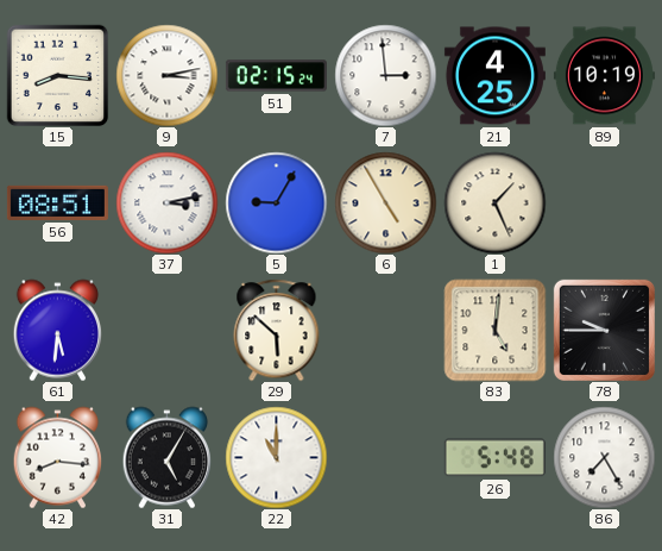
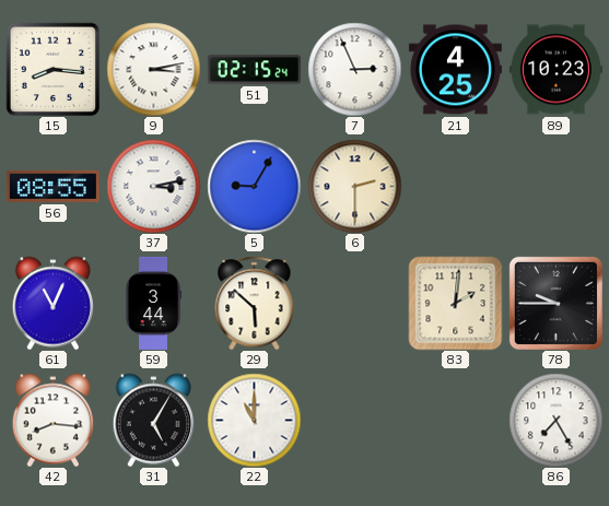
7: 2:59 -> 2:56 (354, 69)
89: 10:19 -> 10:23 (555, 70)
56: 08:51 -> 08:55 (52, 186)
6: 4:55 -> 2:30 (354, 186)
1: 1:26 -> none (494, 202)
61: 5:31 -> 11:04 (52, 303)
59: none -> 3:44 (153, 303)
83: 5:01 -> 2:01 (455, 303)
26: 5:48 -> none (494, 458)
